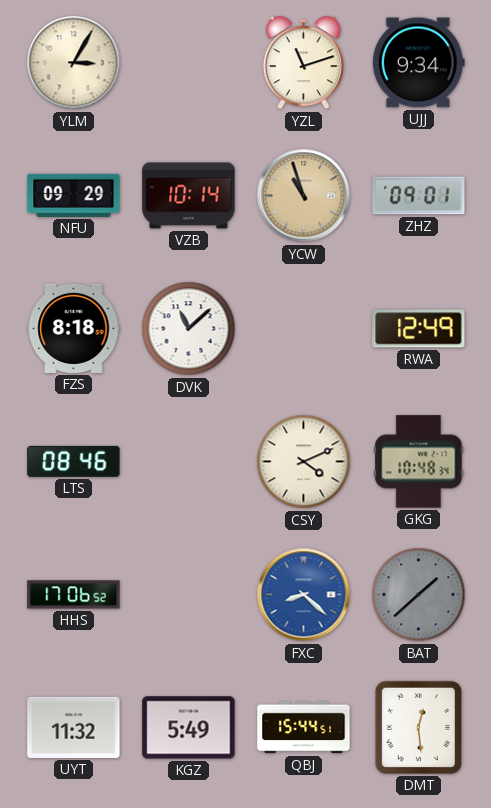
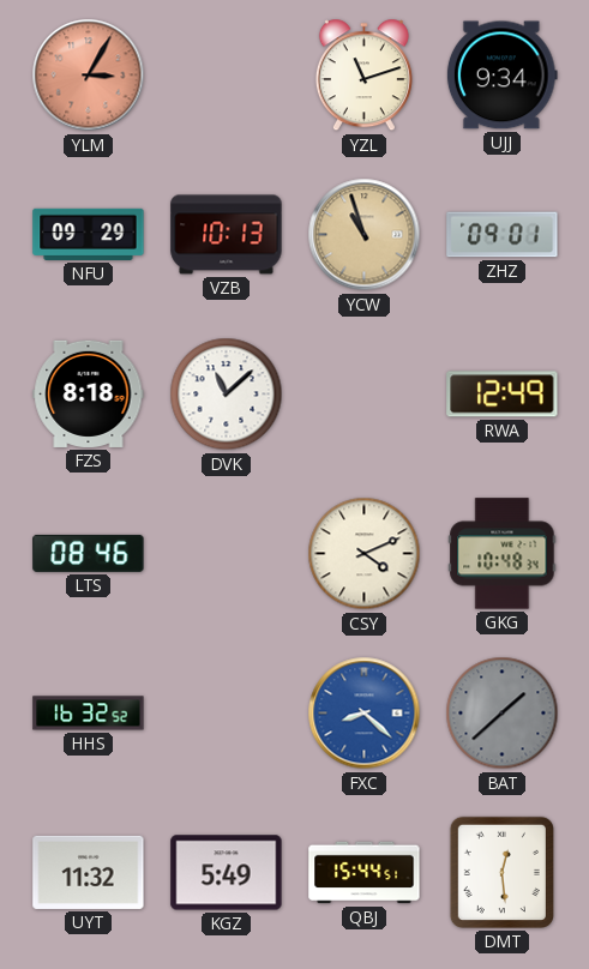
YLM dial: cream -> salmon (89, 76)
VZB: 10:14 -> 10:13 (227, 235)
HHS: 17:06 -> 16:32 (89, 714)
